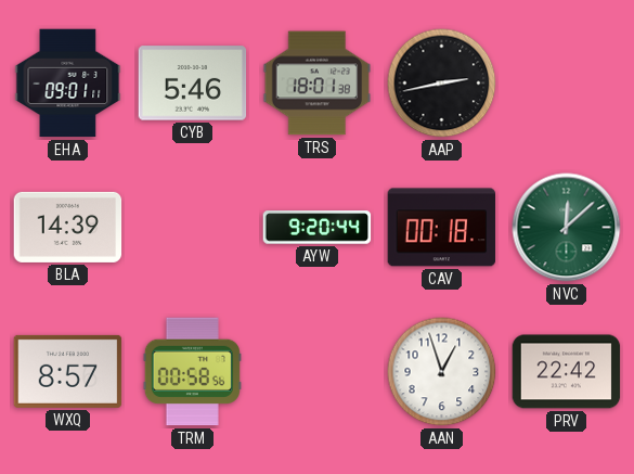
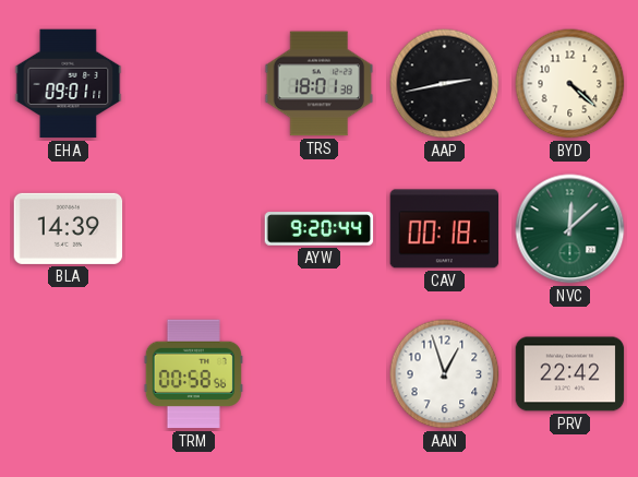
CYB: 5:46 -> none (193, 84)
BYD: none -> 4:22 (570, 84)
WXQ: 8:57 -> none (68, 371)
